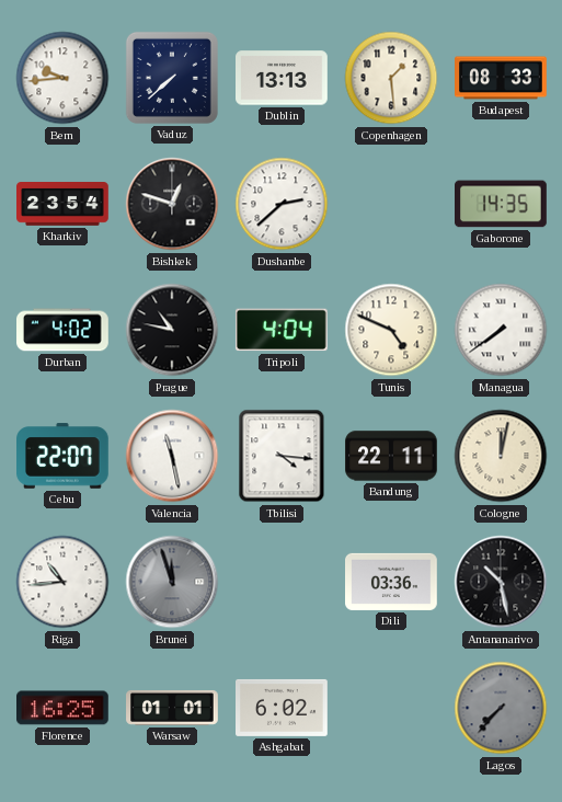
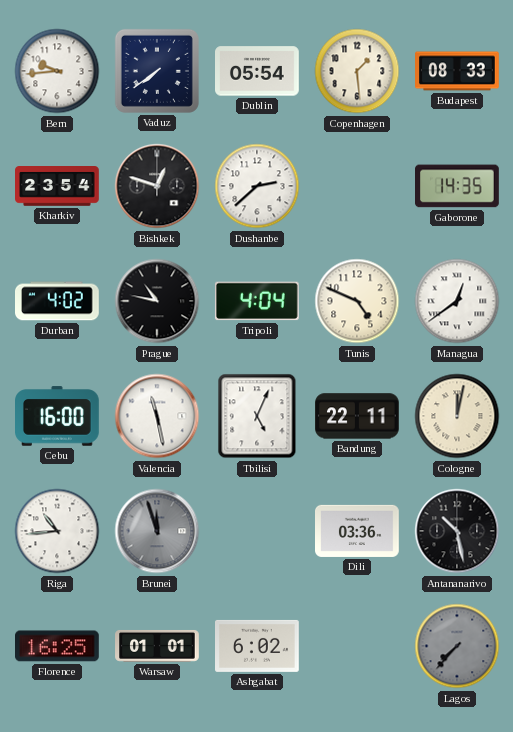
Vaduz: 7:38 -> 7:39 (157, 71)
Dublin: 13:13 -> 05:54 (258, 71)
Managua: 7:39 -> 12:39 (457, 301)
Cebu: 22:07 -> 16:00 (58, 416)
Tbilisi: 4:16 -> 5:04 (257, 416)
